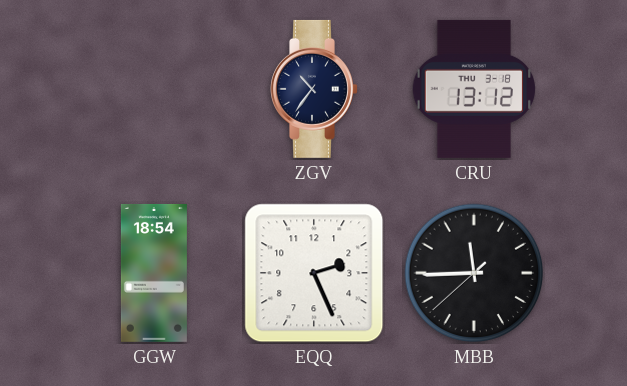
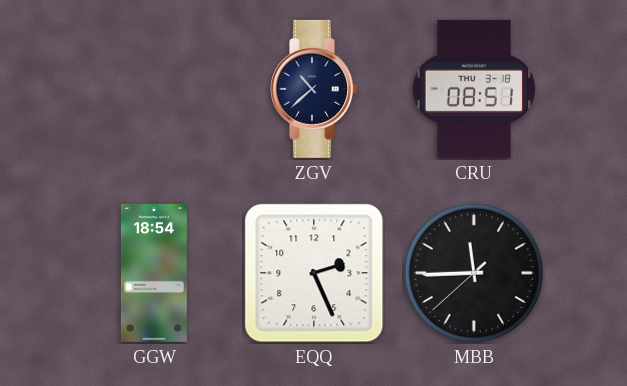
ZGV: 10:36 -> 10:38 (314, 89)
CRU: 13:12 -> 08:51 (474, 89)
